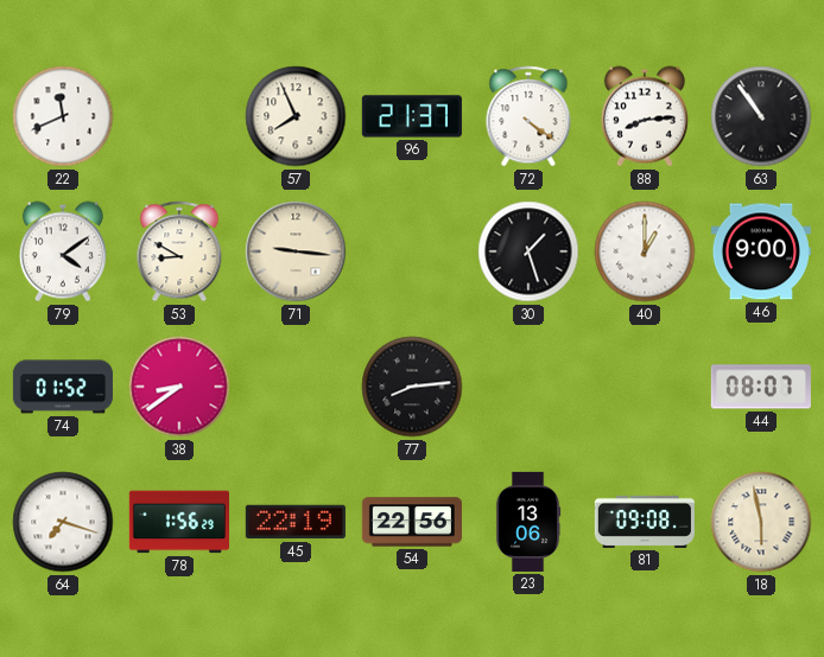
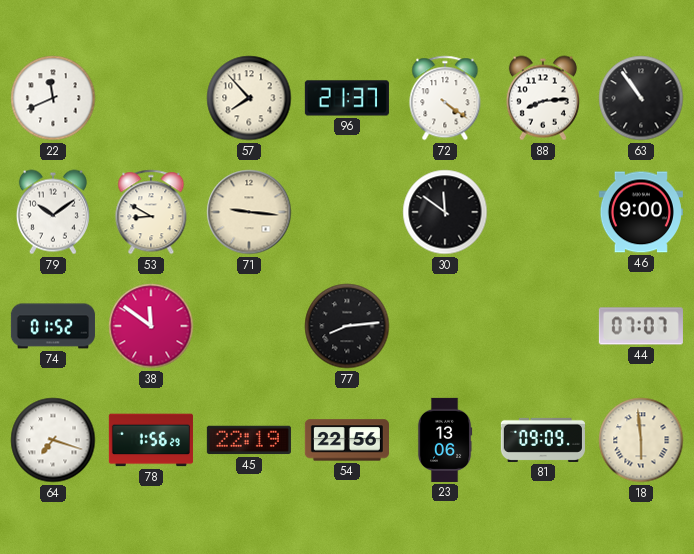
57: 7:56 -> 7:53 (249, 98)
79: 4:09 -> 10:09 (53, 212)
30: 1:27 -> 11:51 (445, 212)
40: 1:00 -> none (645, 251)
38: 8:39 -> 11:51 (151, 326)
44: 08:07 -> 07:07 (641, 326)
81: 09:08 -> 09:09 (543, 440)
18: 5:58 -> 5:59 (641, 440)
